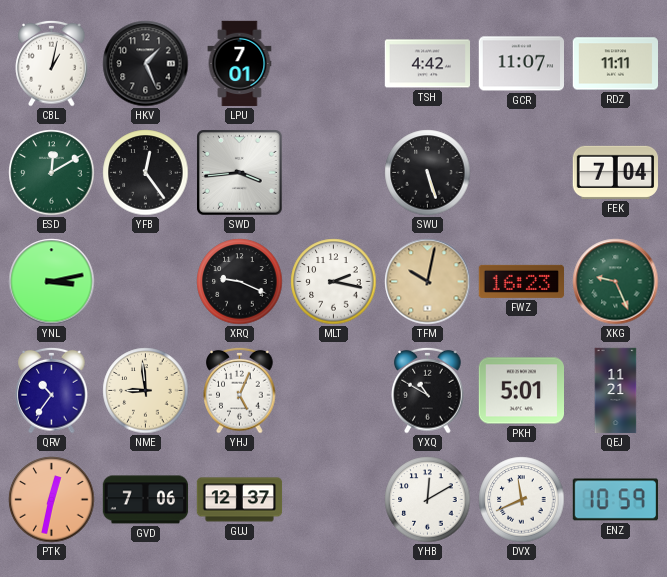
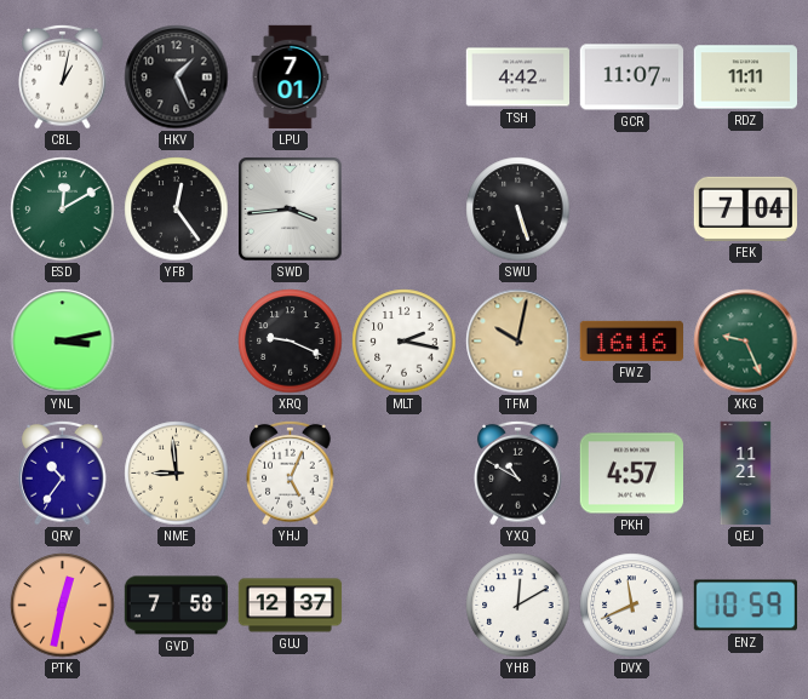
FWZ: 16:23 -> 16:16 (631, 340)
PKH: 5:01 -> 4:57 (631, 474)
GVD: 7:06 -> 7:58 (177, 606)
